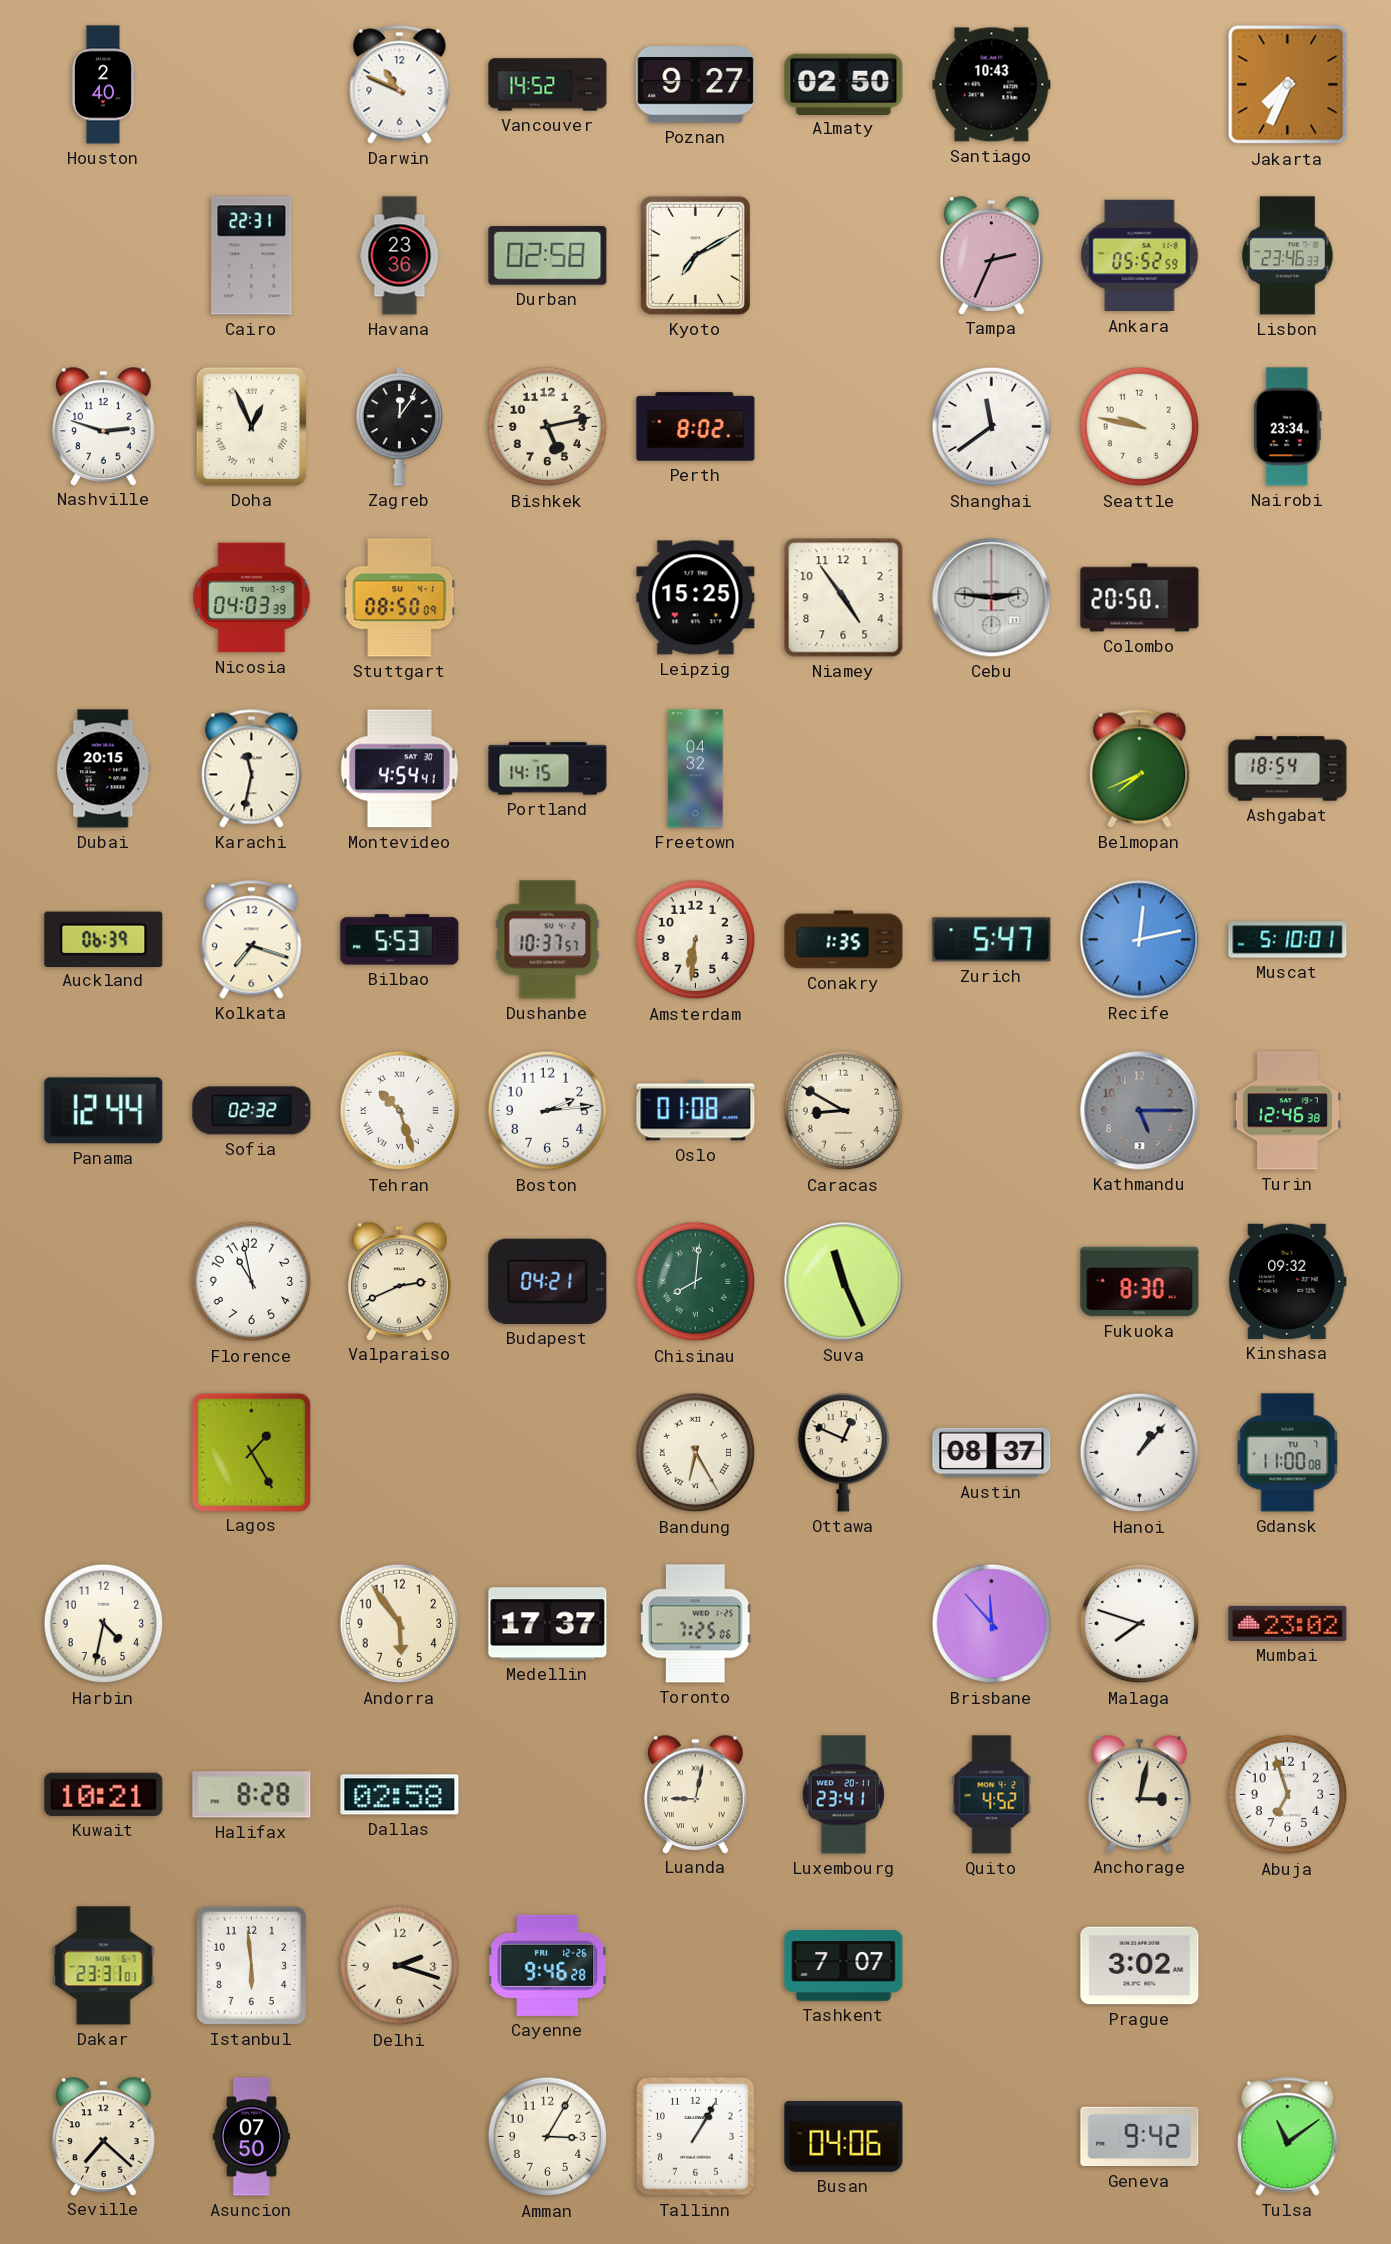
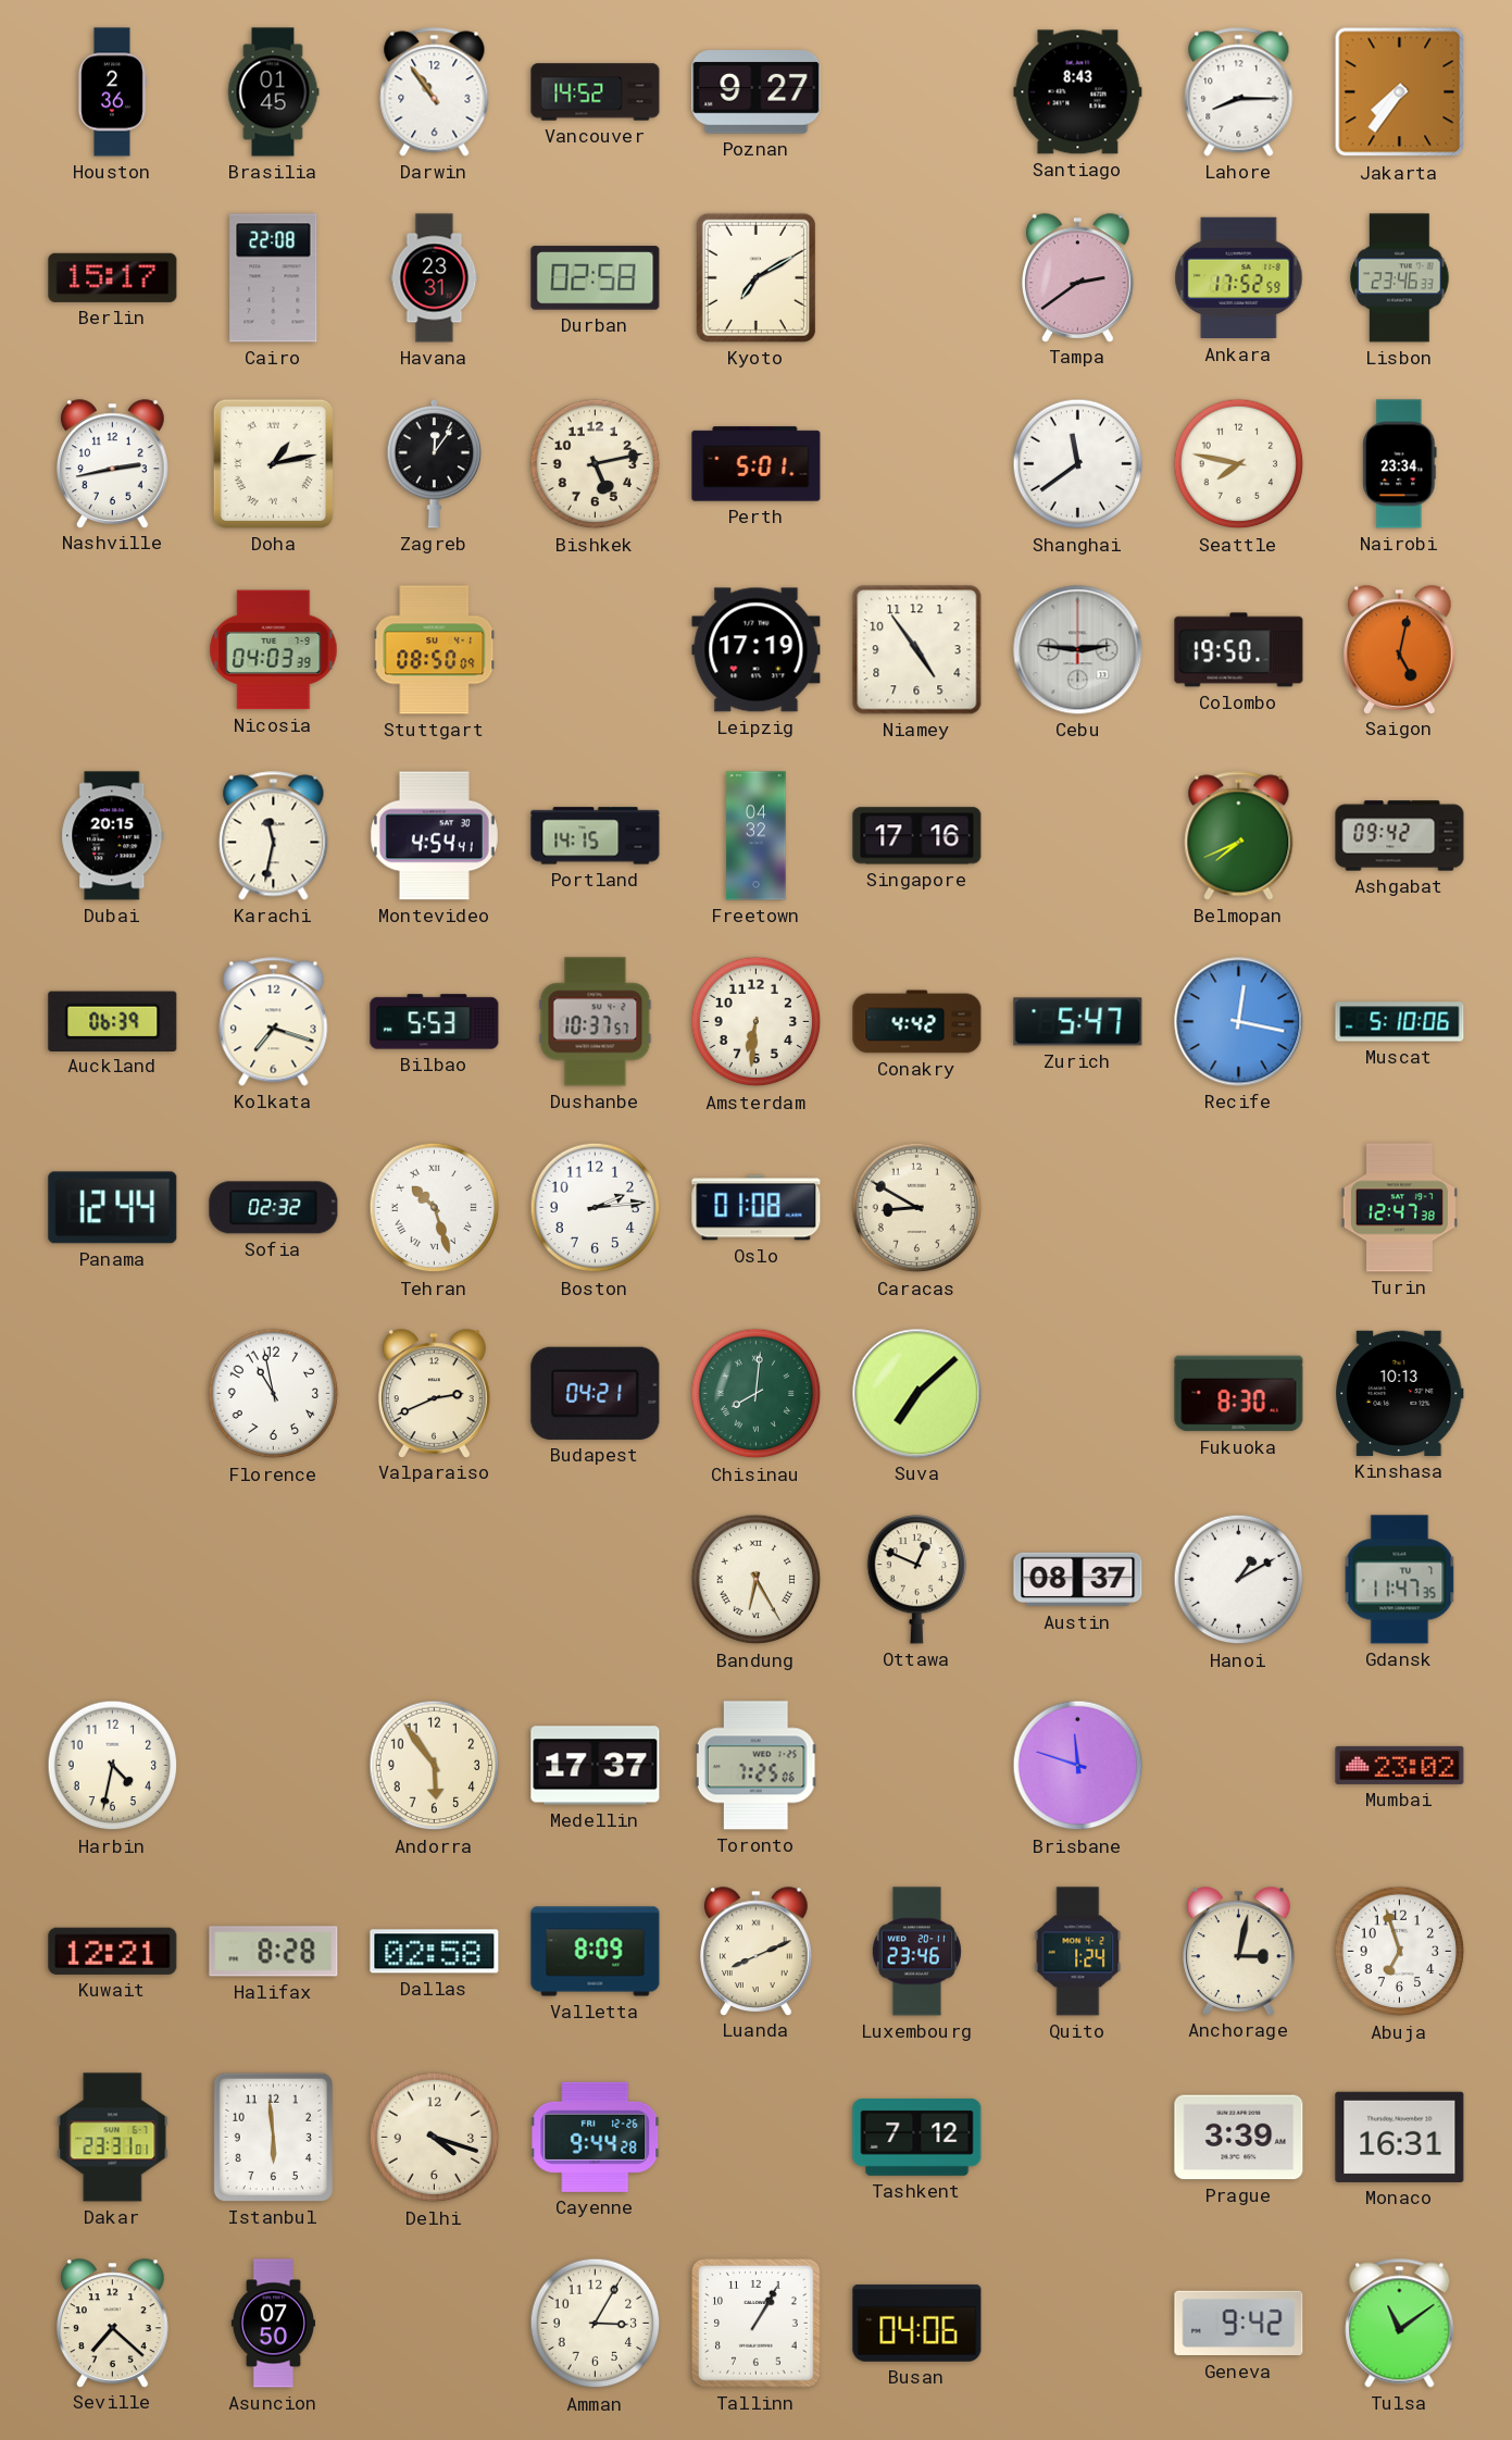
Houston: 2:40 -> 2:36 (112, 92)
Brasilia: none -> 01:45 (273, 92)
Darwin: 10:49 -> 10:54 (435, 92)
Almaty: 02:50 -> none (844, 84)
Santiago: 10:43 -> 8:43 (1078, 92)
Lahore: none -> 8:15 (1239, 92)
Jakarta: 7:34 -> 7:36 (1400, 92)
Berlin: none -> 15:17 (113, 277)
Cairo: 22:31 -> 22:08 (274, 278)
Havana: 23:36 -> 23:31 (435, 278)
Tampa: 2:34 -> 2:39 (1078, 277)
Ankara: 05:52 -> 17:52 (1239, 278)
Nashville: 2:48 -> 2:43 (113, 463)
Doha: 12:56 -> 1:13 (273, 463)
Perth: 8:02 -> 5:01 (757, 464)
Seattle: 9:47 -> 7:47 (1239, 464)
Leipzig: 15:25 -> 17:19 (757, 650)
Colombo: 20:50 -> 19:50 (1239, 650)
Saigon: none -> 5:02 (1400, 649)
Singapore: none -> 17:16 (917, 836)
Ashgabat: 18:54 -> 09:42 (1400, 836)
Conakry: 1:35 -> 4:42 (917, 1022)
Recife: 12:13 -> 12:17 (1239, 1022)
Muscat: 5:10:01 -> 5:10:06 (1400, 1022)
Kathmandu: 5:15 -> none (1140, 1111)
Turin: 12:46 -> 12:47 (1399, 1208)
Suva: 11:26 -> 7:08 (917, 1394)
Kinshasa: 09:32 -> 10:13 (1400, 1393)
Lagos: 1:25 -> none (251, 1452)
Hanoi: 1:07 -> 1:10 (1239, 1580)
Gdansk: 11:00 -> 11:47 (1400, 1580)
Brisbane: 11:53 -> 11:48 (1078, 1766)
Malaga: 7:48 -> none (1140, 1624)
Kuwait: 10:21 -> 12:21 (113, 1951)
Valletta: none -> 8:09 (596, 1952)
Luanda: 9:02 -> 8:11 (757, 1951)
Luxembourg: 23:41 -> 23:46 (916, 1952)
Quito: 4:52 -> 1:24 (1078, 1952)
Delhi: 2:18 -> 4:18 (435, 2138)
Cayenne: 9:46 -> 9:44 (596, 2137)
Tashkent: 7:07 -> 7:12 (917, 2138)
Prague: 3:02 -> 3:39 (1239, 2138)
Monaco: none -> 16:31 (1400, 2137)
